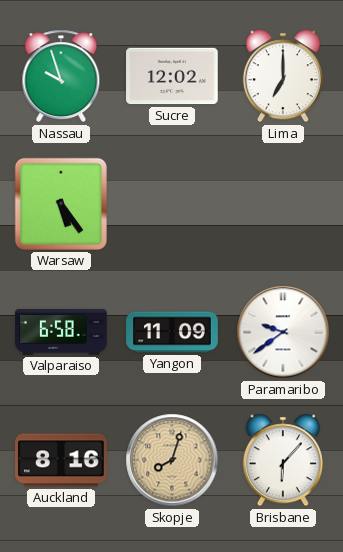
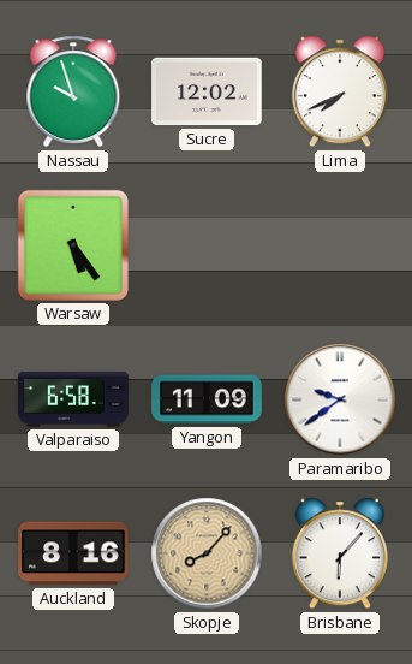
Lima: 7:00 -> 7:41 (340, 91)
Skopje: 8:03 -> 8:07 (207, 553)
